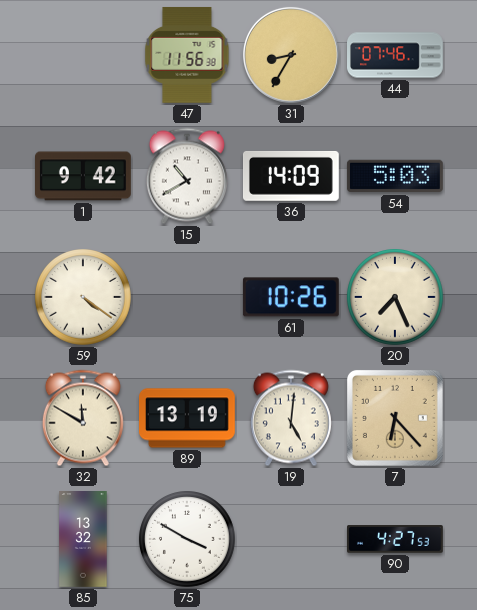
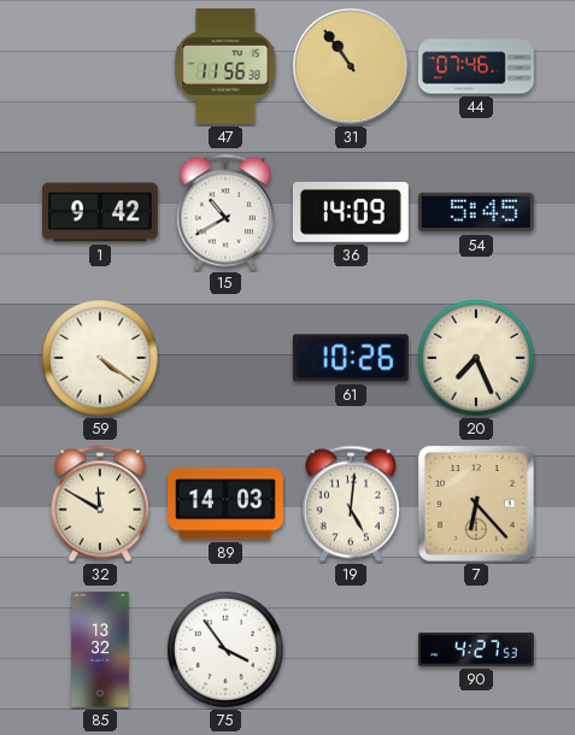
31: 8:35 -> 10:54 (351, 66)
54: 5:03 -> 5:45 (476, 212)
89: 13:19 -> 14:03 (227, 504)
75: 3:50 -> 3:54 (227, 651)
